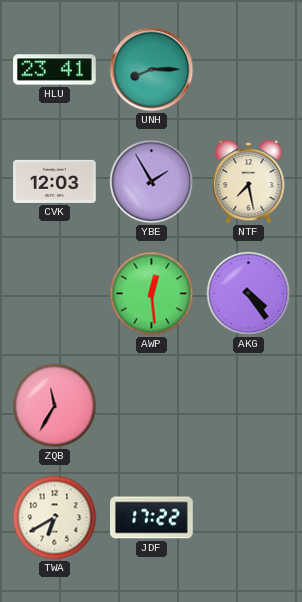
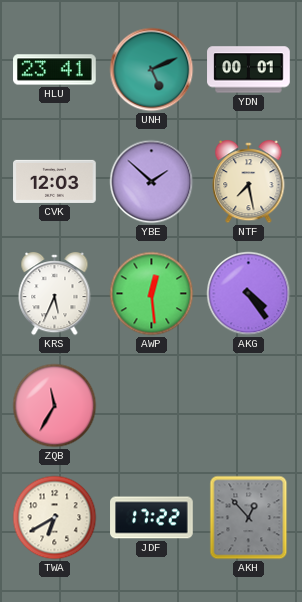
UNH: 8:15 -> 5:11 (152, 70)
YDN: none -> 00:01 (249, 70)
YBE: 1:55 -> 1:52 (152, 182)
KRS: none -> 5:34 (55, 294)
AKH: none -> 12:53 (249, 518)
